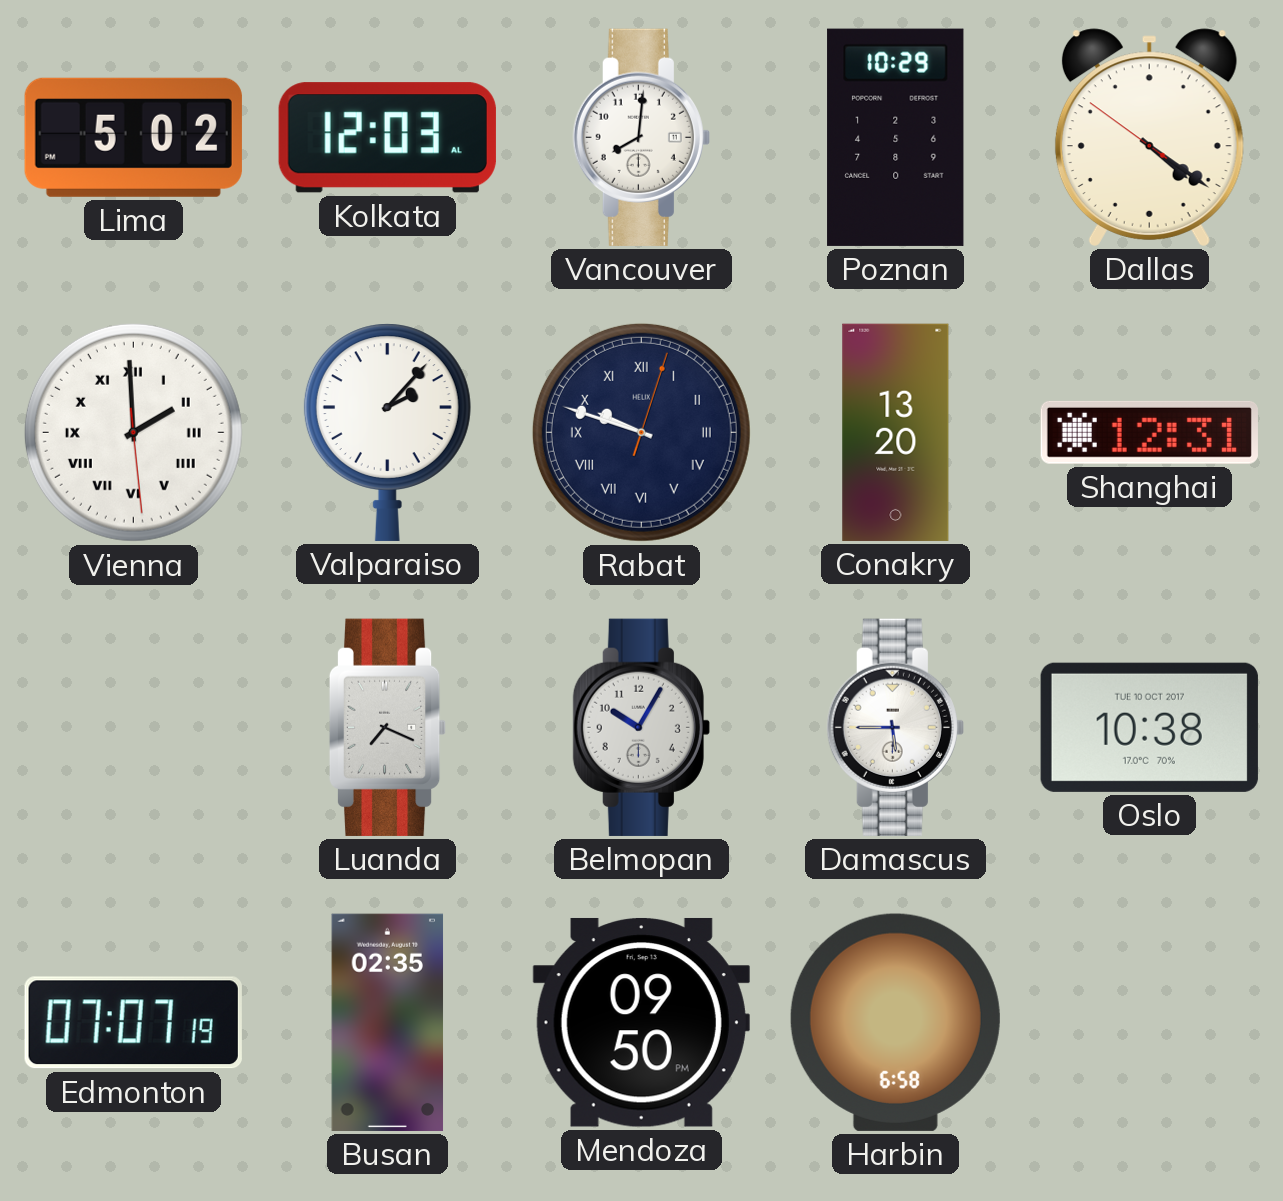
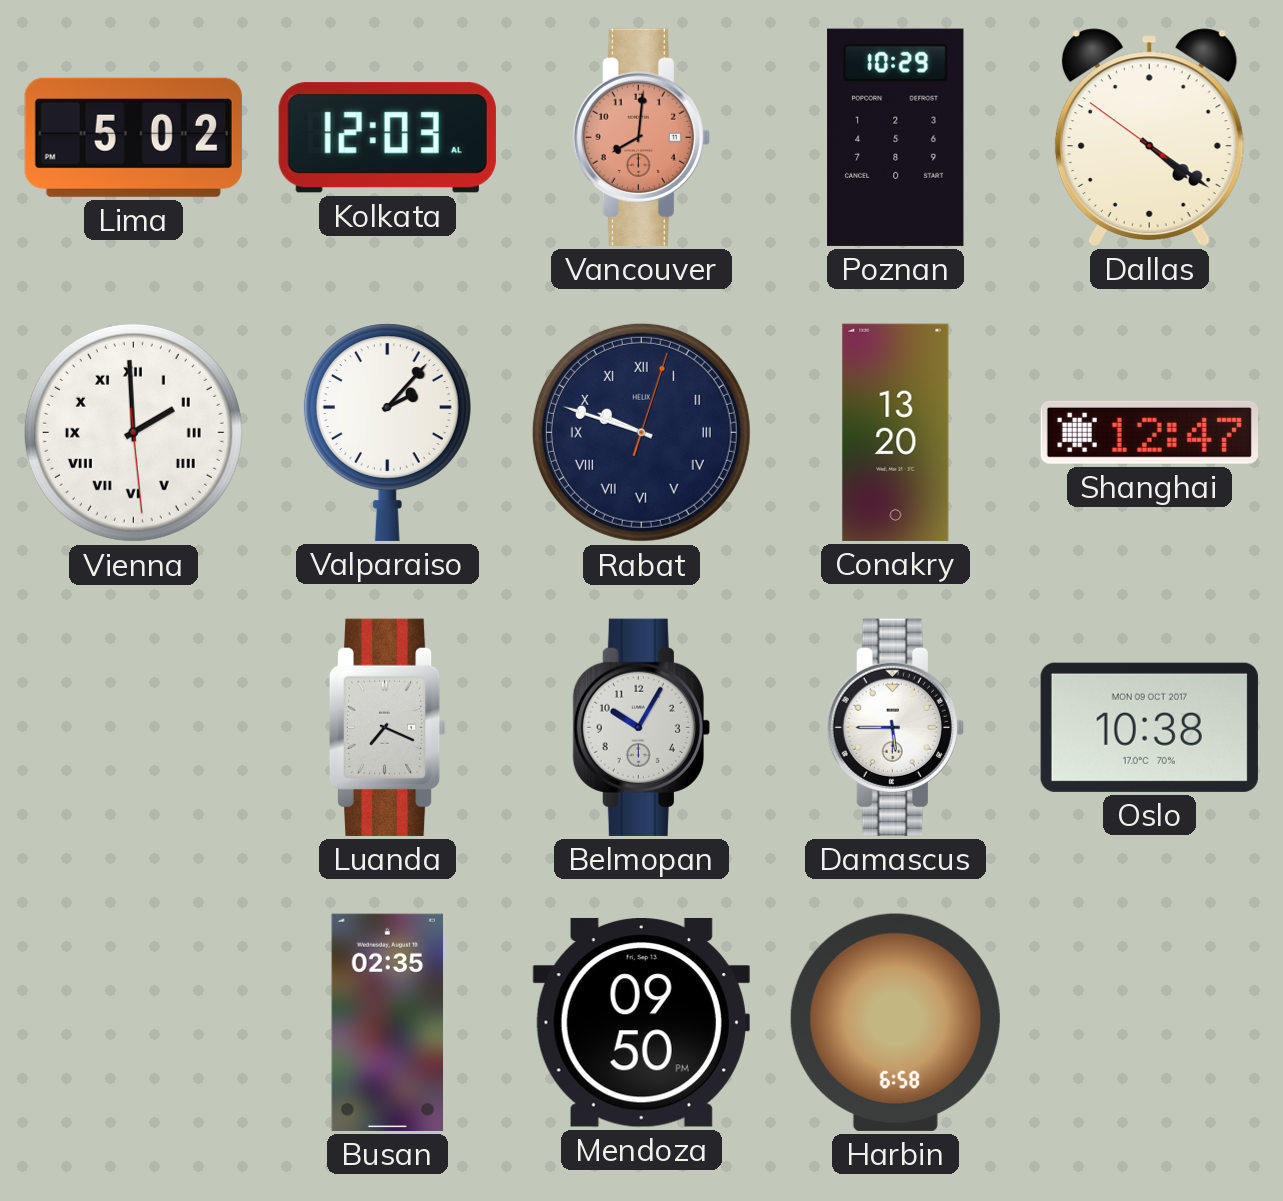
Vancouver dial: white -> salmon (641, 137)
Shanghai: 12:31 -> 12:47 (1149, 432)
Oslo date: TUE 10 OCT 2017 -> MON 09 OCT 2017 (1149, 727)
Edmonton: 07:07 -> none (133, 1023)
